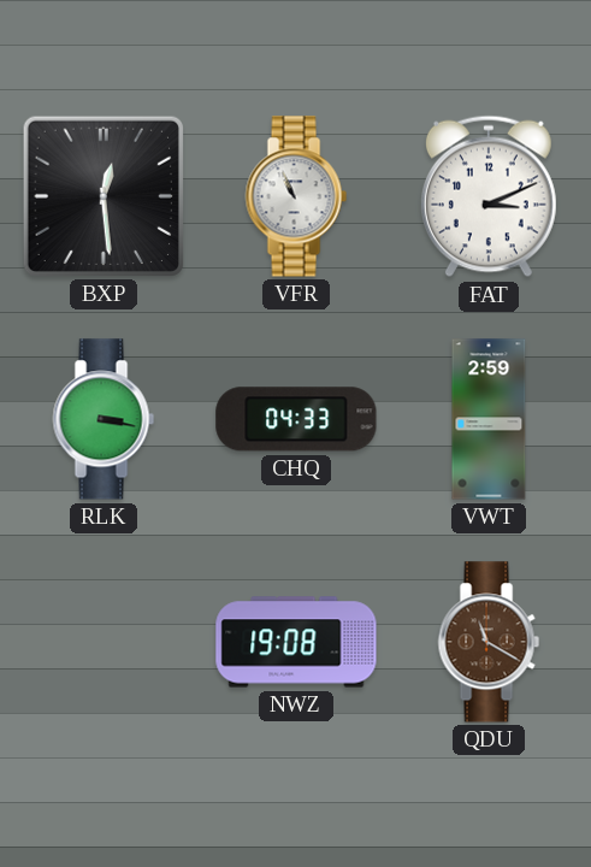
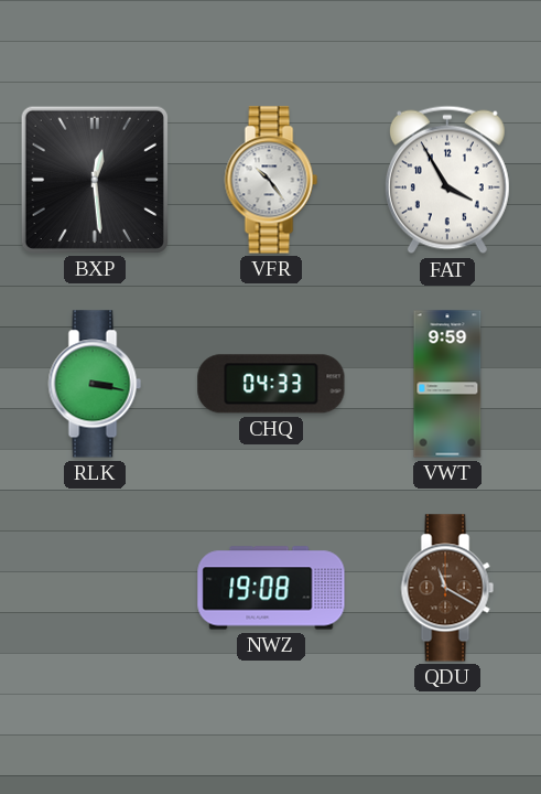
VFR: 10:56 -> 10:24 (271, 180)
FAT: 3:11 -> 3:55 (447, 180)
VWT: 2:59 -> 9:59 (447, 384)
